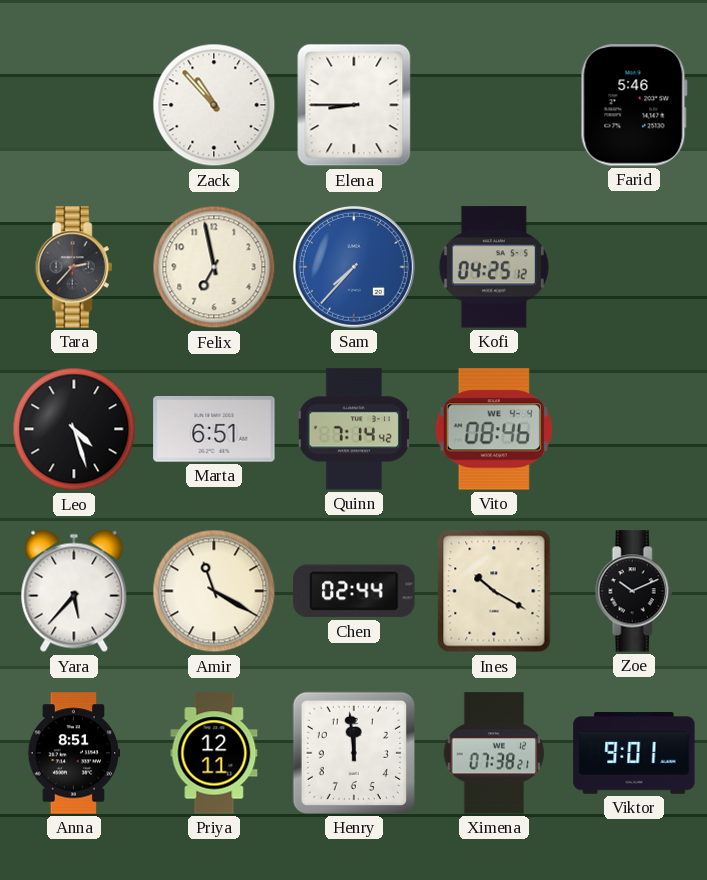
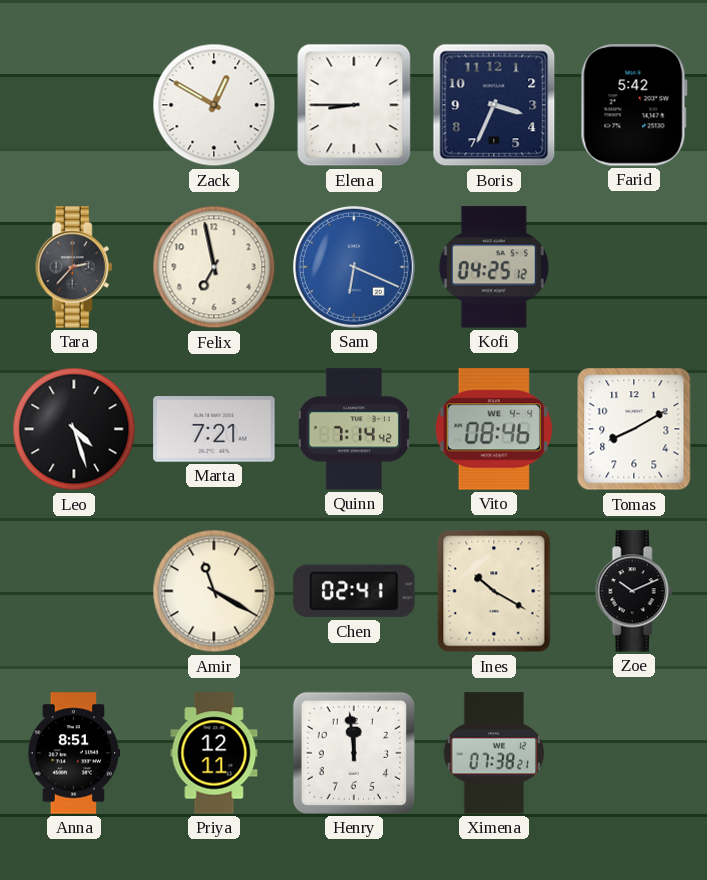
Zack: 10:53 -> 12:50 (214, 105)
Boris: none -> 3:34 (494, 105)
Farid: 5:46 -> 5:42 (634, 105)
Sam: 7:37 -> 6:19 (354, 267)
Marta: 6:51 -> 7:21 (214, 429)
Tomas: none -> 8:10 (634, 429)
Yara: 5:37 -> none (74, 591)
Chen: 02:44 -> 02:41 (354, 591)
Viktor: 9:01 -> none (634, 754)
